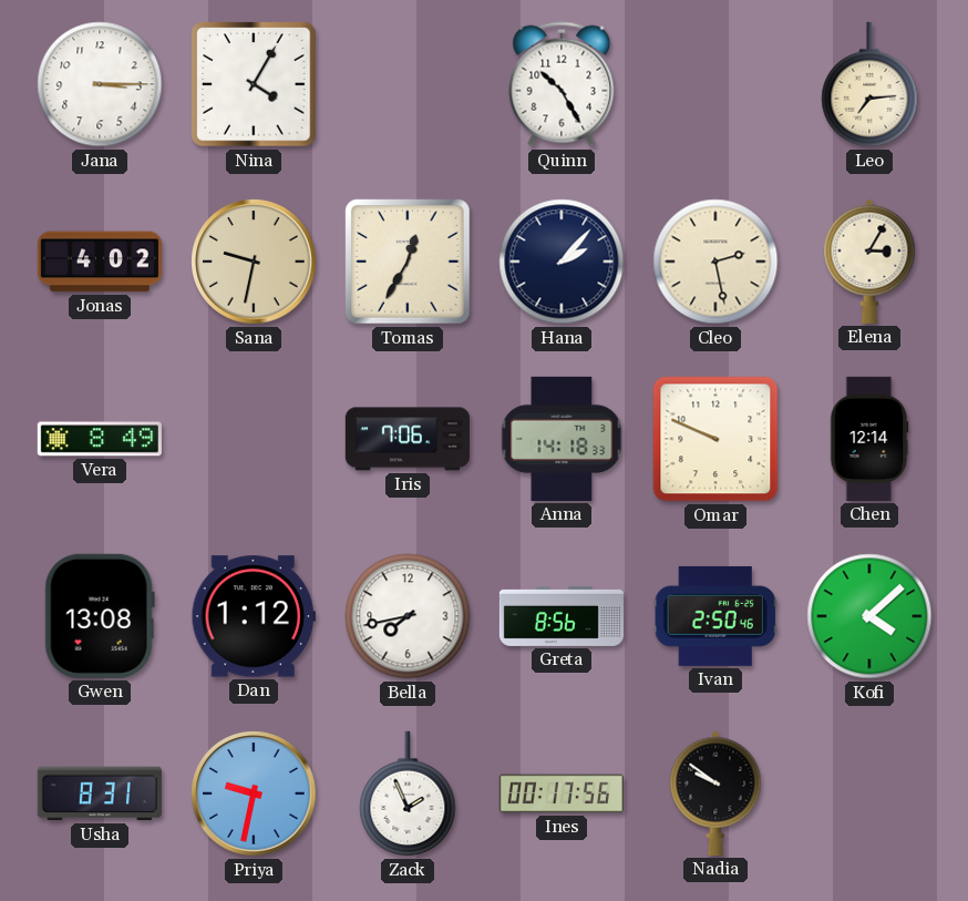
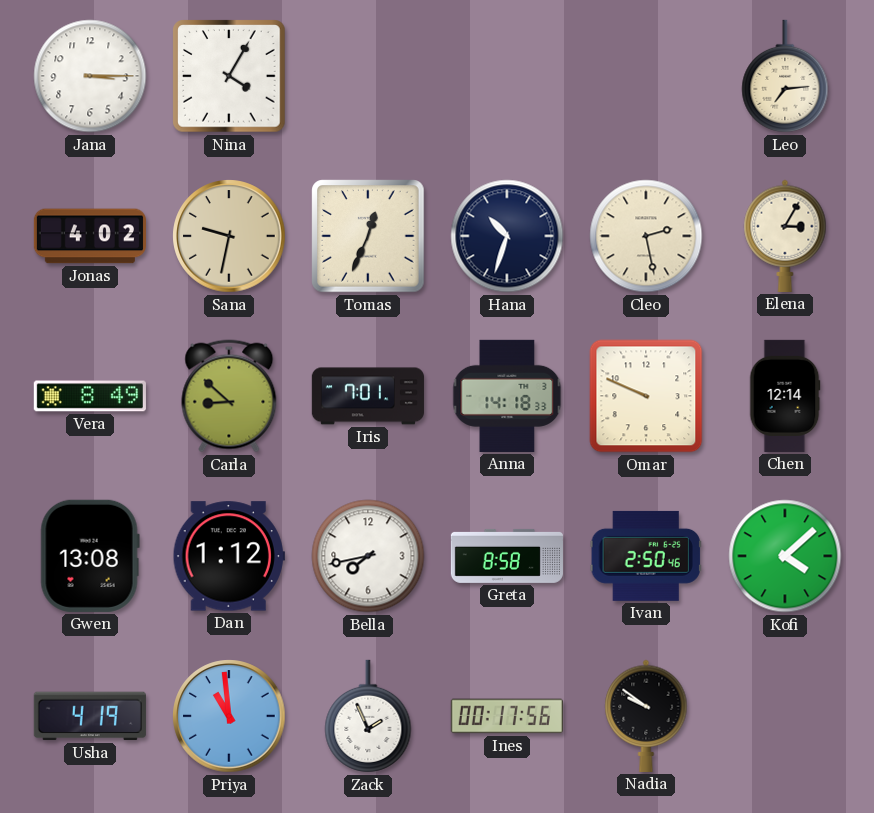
Quinn: 10:25 -> none (562, 84)
Tomas: 12:35 -> 12:34 (368, 236)
Hana: 2:07 -> 10:33 (507, 236)
Carla: none -> 8:52 (229, 396)
Iris: 7:06 -> 7:01 (368, 396)
Greta: 8:56 -> 8:58 (507, 556)
Usha: 8:31 -> 4:19 (90, 716)
Priya: 9:32 -> 10:59 (229, 716)
